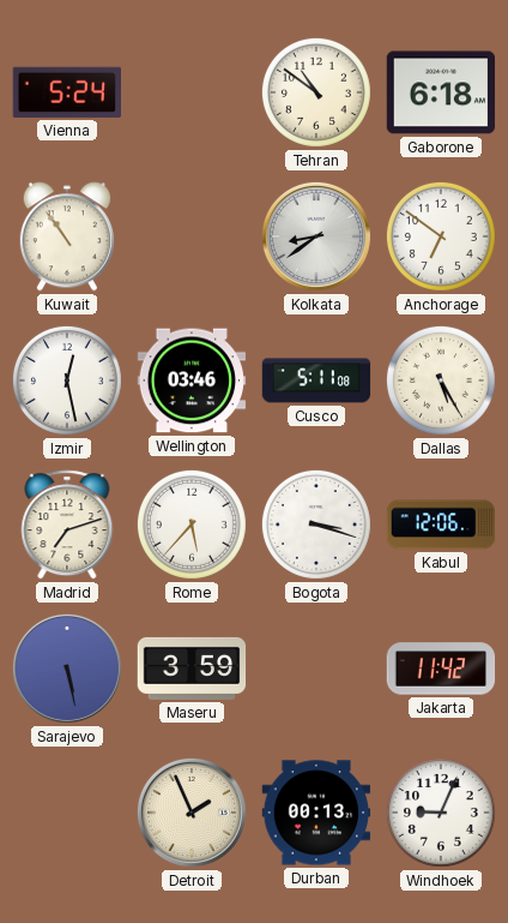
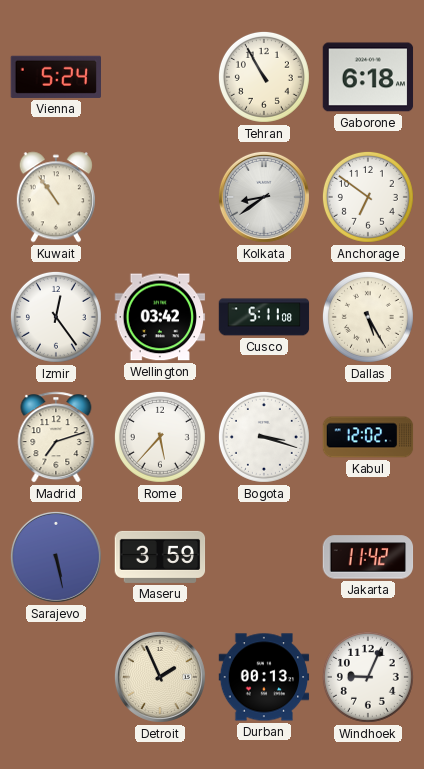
Tehran: 10:51 -> 10:55 (264, 77)
Izmir: 12:28 -> 12:24 (56, 317)
Wellington: 03:46 -> 03:42 (160, 317)
Kabul: 12:06 -> 12:02 (368, 437)
